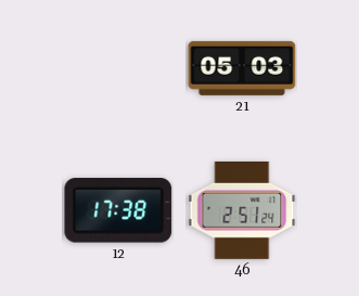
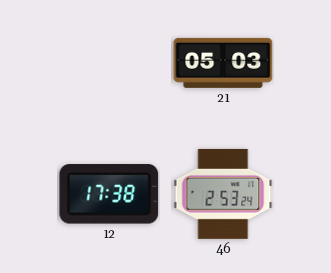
46: 2:51 -> 2:53 (223, 194)
